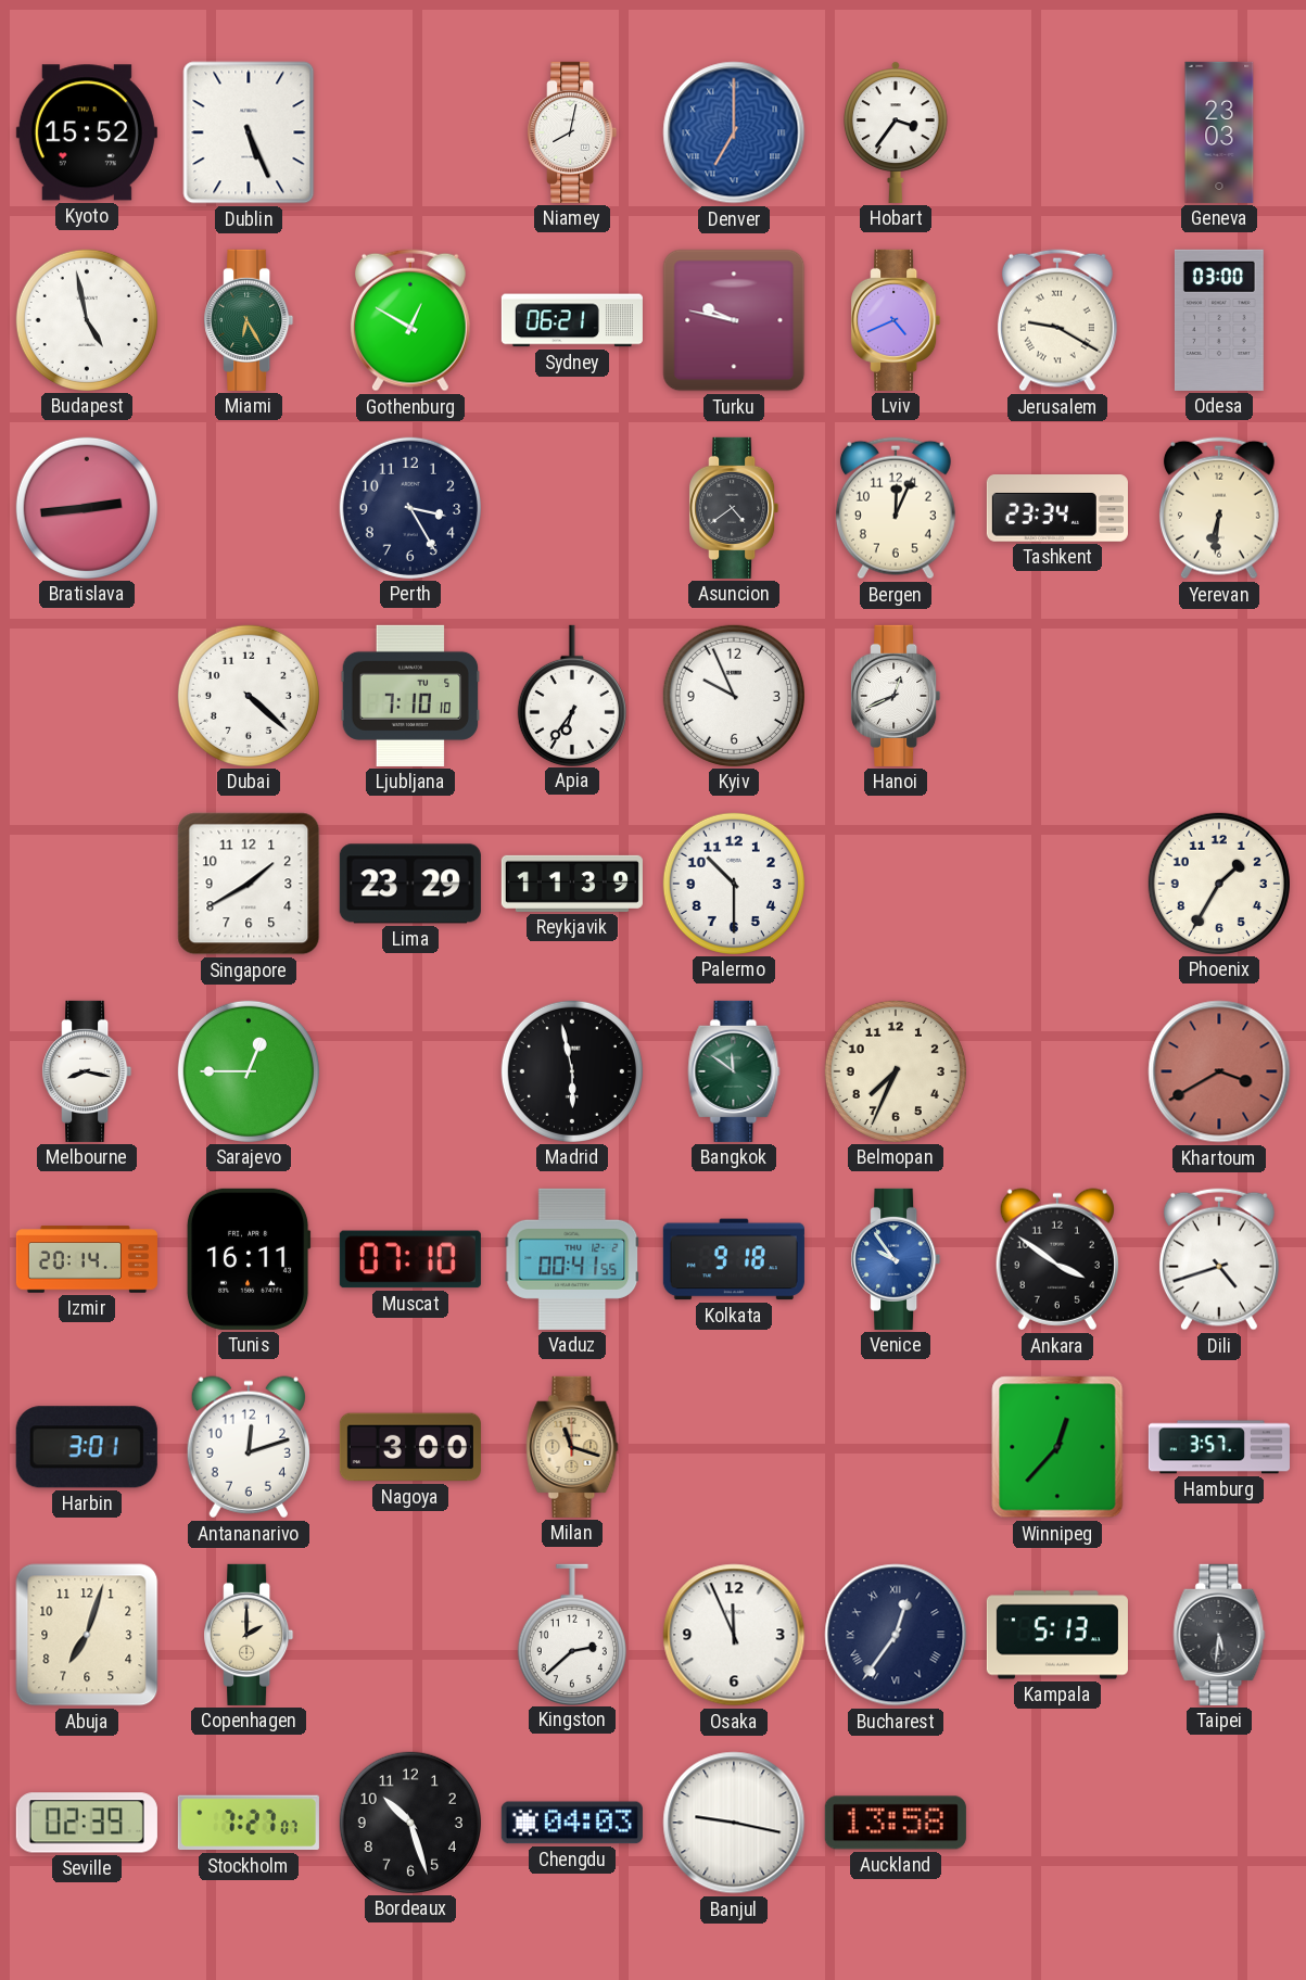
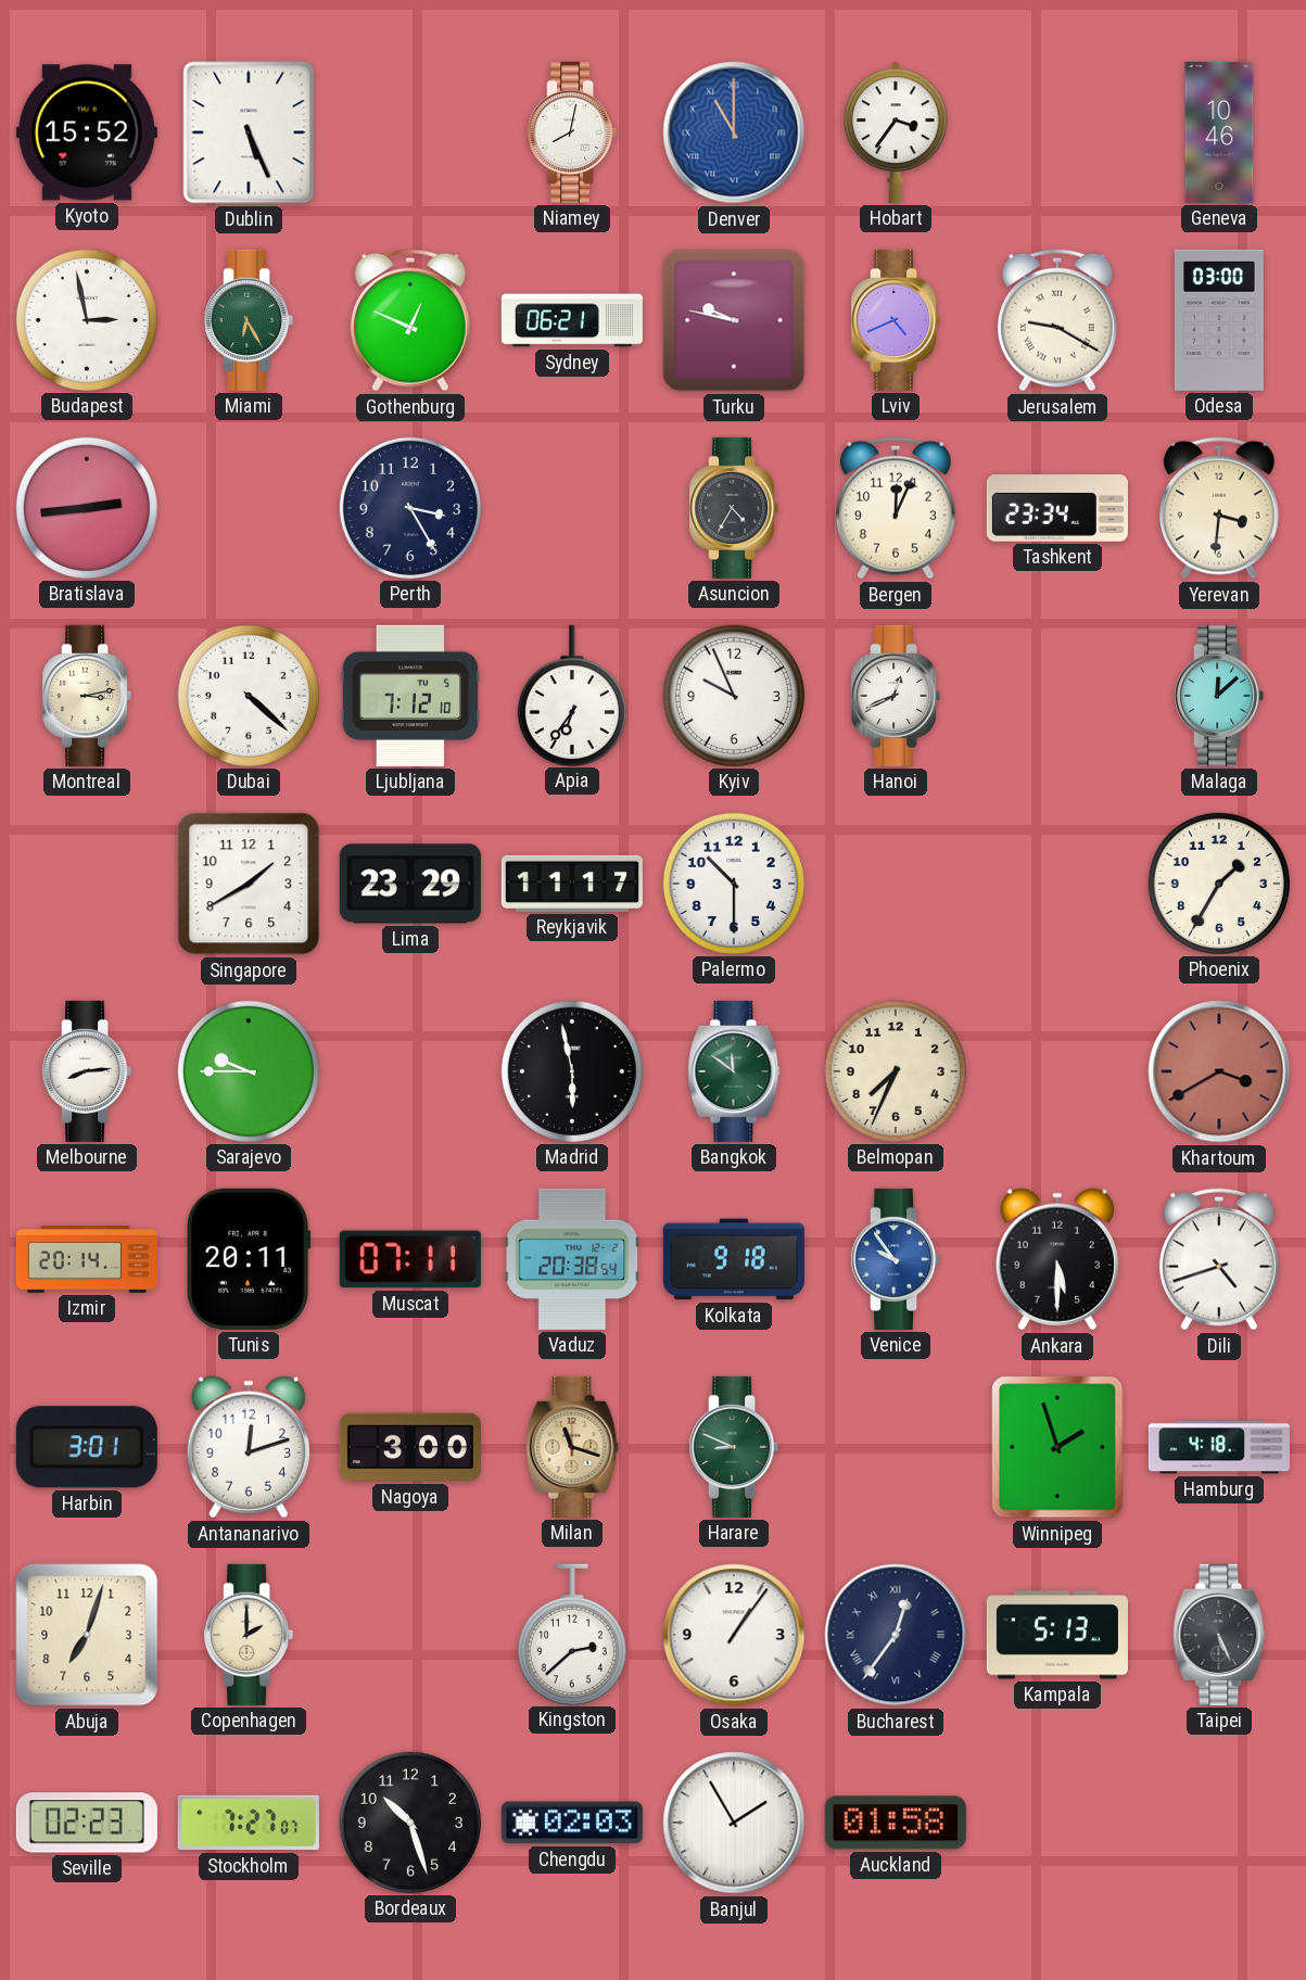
Denver: 7:00 -> 11:00 (734, 132)
Geneva: 23:03 -> 10:46 (1219, 132)
Budapest: 4:58 -> 2:58 (87, 320)
Gothenburg: 12:50 -> 12:49 (410, 320)
Asuncion: 4:39 -> 4:35 (734, 508)
Yerevan: 6:31 -> 3:31 (1219, 508)
Montreal: none -> 3:13 (87, 696)
Ljubljana: 7:10 -> 7:12 (410, 696)
Malaga: none -> 12:08 (1219, 696)
Reykjavik: 11:39 -> 11:17 (572, 884)
Melbourne: 8:17 -> 8:14 (87, 1071)
Sarajevo: 12:45 -> 9:45 (249, 1071)
Tunis: 16:11 -> 20:11 (249, 1259)
Muscat: 07:10 -> 07:11 (410, 1259)
Vaduz: 00:41 -> 20:38 (572, 1259)
Ankara: 3:51 -> 5:30 (1057, 1259)
Harare: none -> 8:49 (734, 1447)
Winnipeg: 12:37 -> 1:57 (1057, 1447)
Hamburg: 3:57 -> 4:18 (1219, 1447)
Osaka: 11:56 -> 1:06 (734, 1635)
Taipei: 5:31 -> 5:26 (1219, 1635)
Seville: 02:39 -> 02:23 (87, 1823)
Chengdu: 04:03 -> 02:03 (572, 1823)
Banjul: 9:17 -> 1:55 (734, 1823)
Auckland: 13:58 -> 01:58 (896, 1823)
